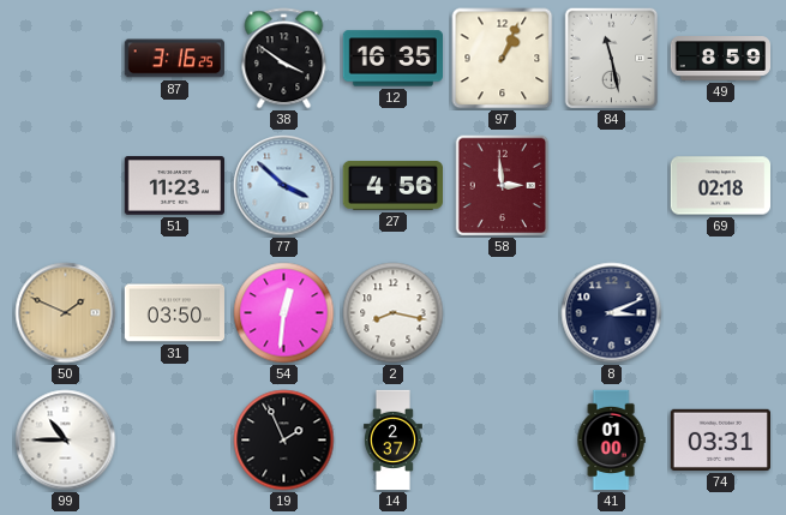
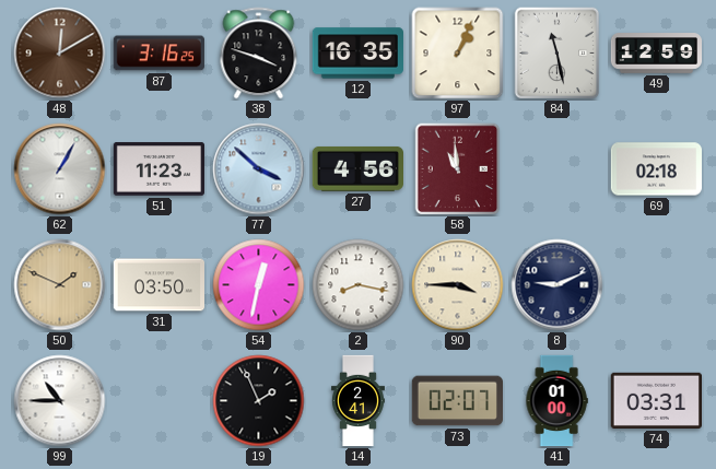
48: none -> 12:10 (60, 54)
38: 3:51 -> 3:48 (259, 54)
49: 8:59 -> 12:59 (657, 54)
62: none -> 1:05 (60, 169)
58: 2:59 -> 10:59 (458, 169)
54: 12:31 -> 12:32 (259, 285)
90: none -> 3:45 (458, 285)
8: 3:11 -> 9:11 (557, 285)
14: 2:37 -> 2:41 (357, 401)
73: none -> 02:07 (457, 401)
